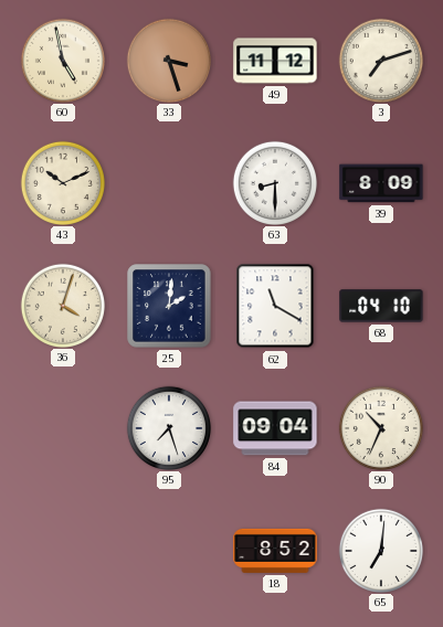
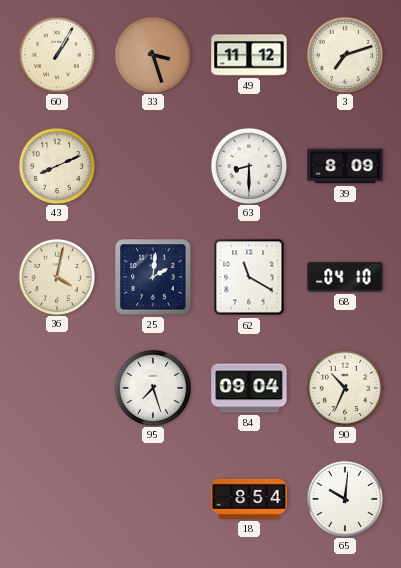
60: 4:58 -> 1:05 (56, 54)
43: 10:11 -> 8:11 (56, 165)
36: 4:03 -> 4:02 (56, 276)
18: 8:52 -> 8:54 (249, 499)
65: 7:01 -> 10:01 (344, 498)
